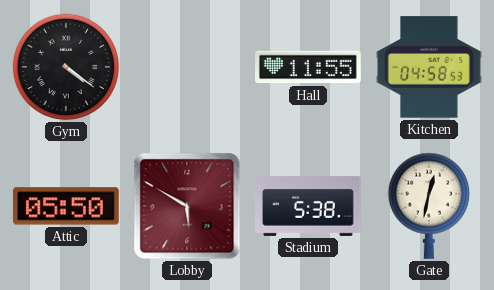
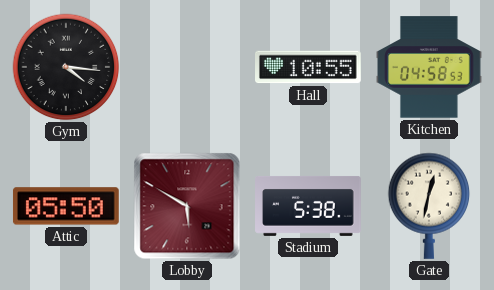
Gym: 4:21 -> 4:16 (66, 67)
Hall: 11:55 -> 10:55 (309, 67)
